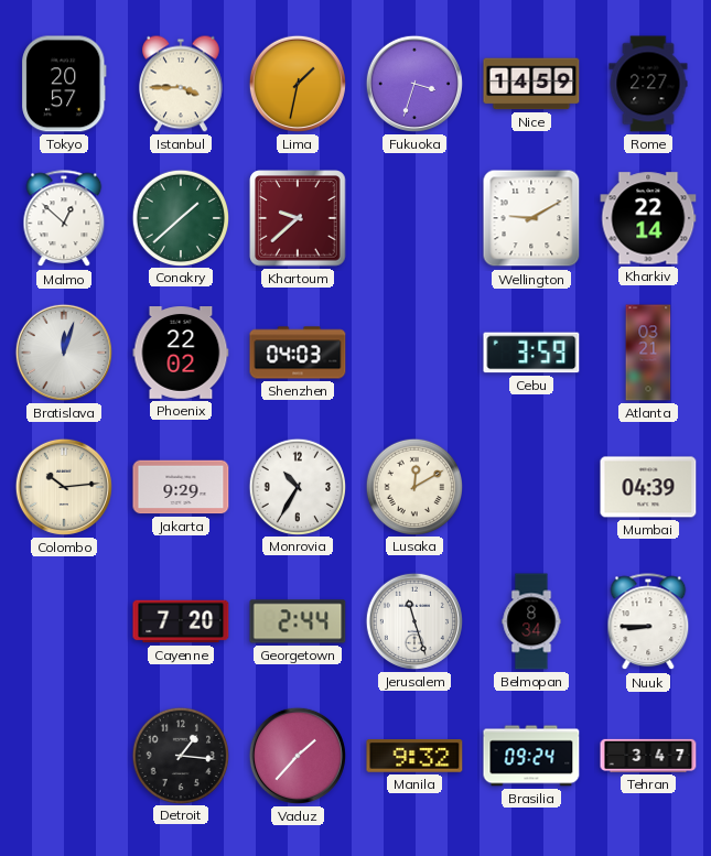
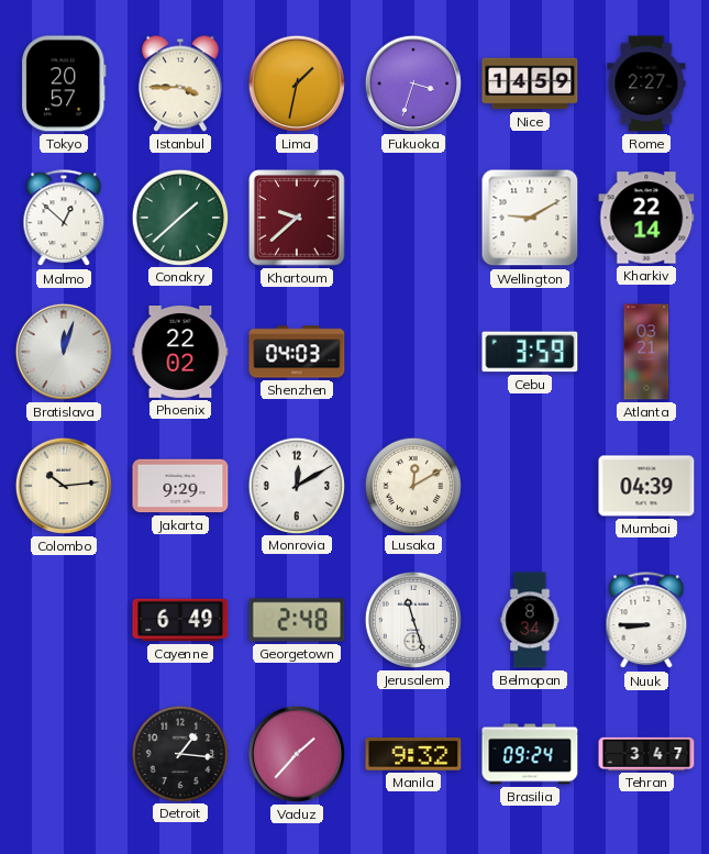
Monrovia: 10:35 -> 12:10 (296, 485)
Cayenne: 7:20 -> 6:49 (180, 620)
Georgetown: 2:44 -> 2:48 (297, 620)
